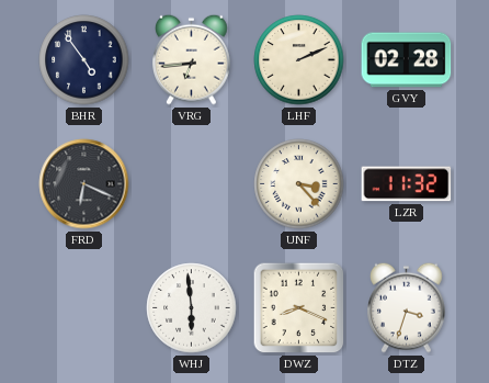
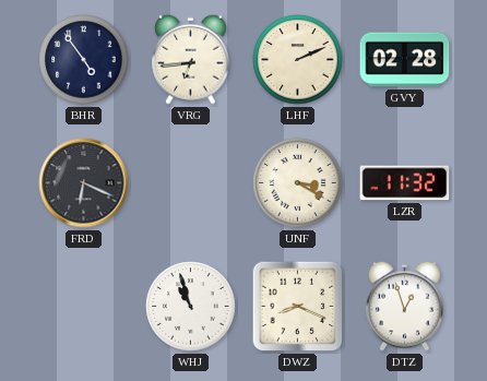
UNF: 3:23 -> 3:20 (298, 183)
WHJ: 5:59 -> 10:57 (191, 307)
DTZ: 3:33 -> 12:57 (405, 306)
